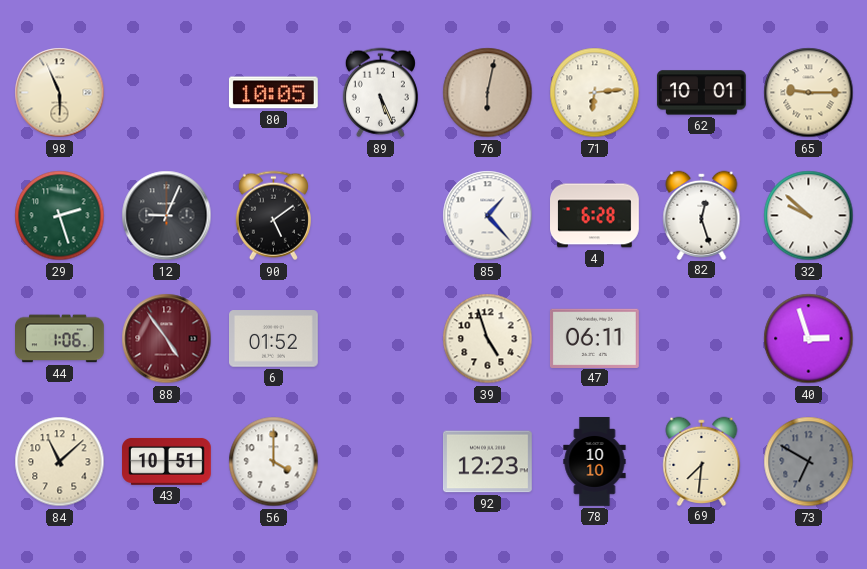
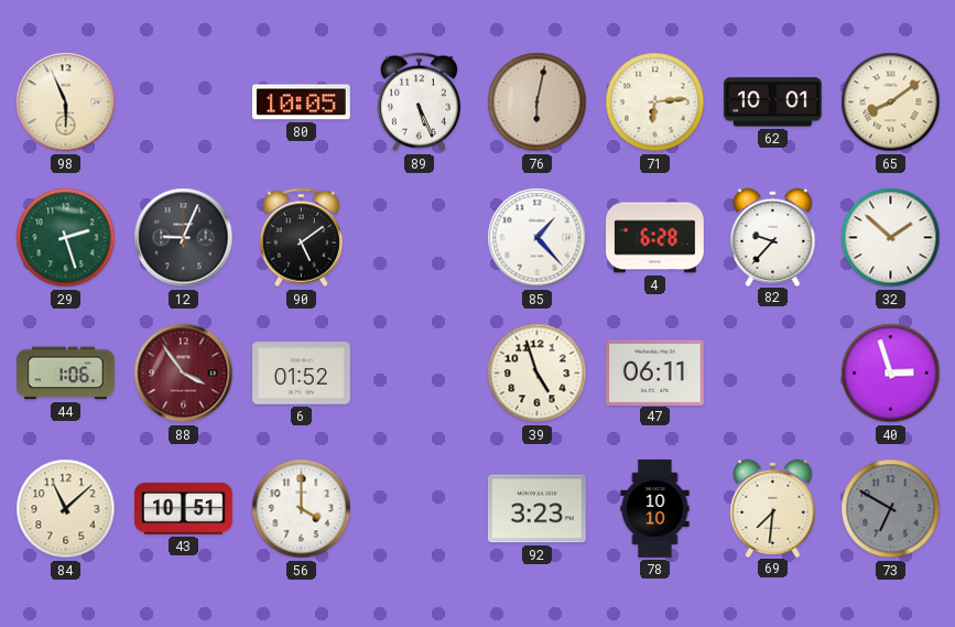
65: 9:15 -> 8:09 (891, 102)
82: 12:27 -> 9:37 (773, 237)
32: 9:52 -> 1:52 (891, 238)
88: 4:54 -> 3:54 (184, 374)
92: 12:23 -> 3:23 (538, 509)
